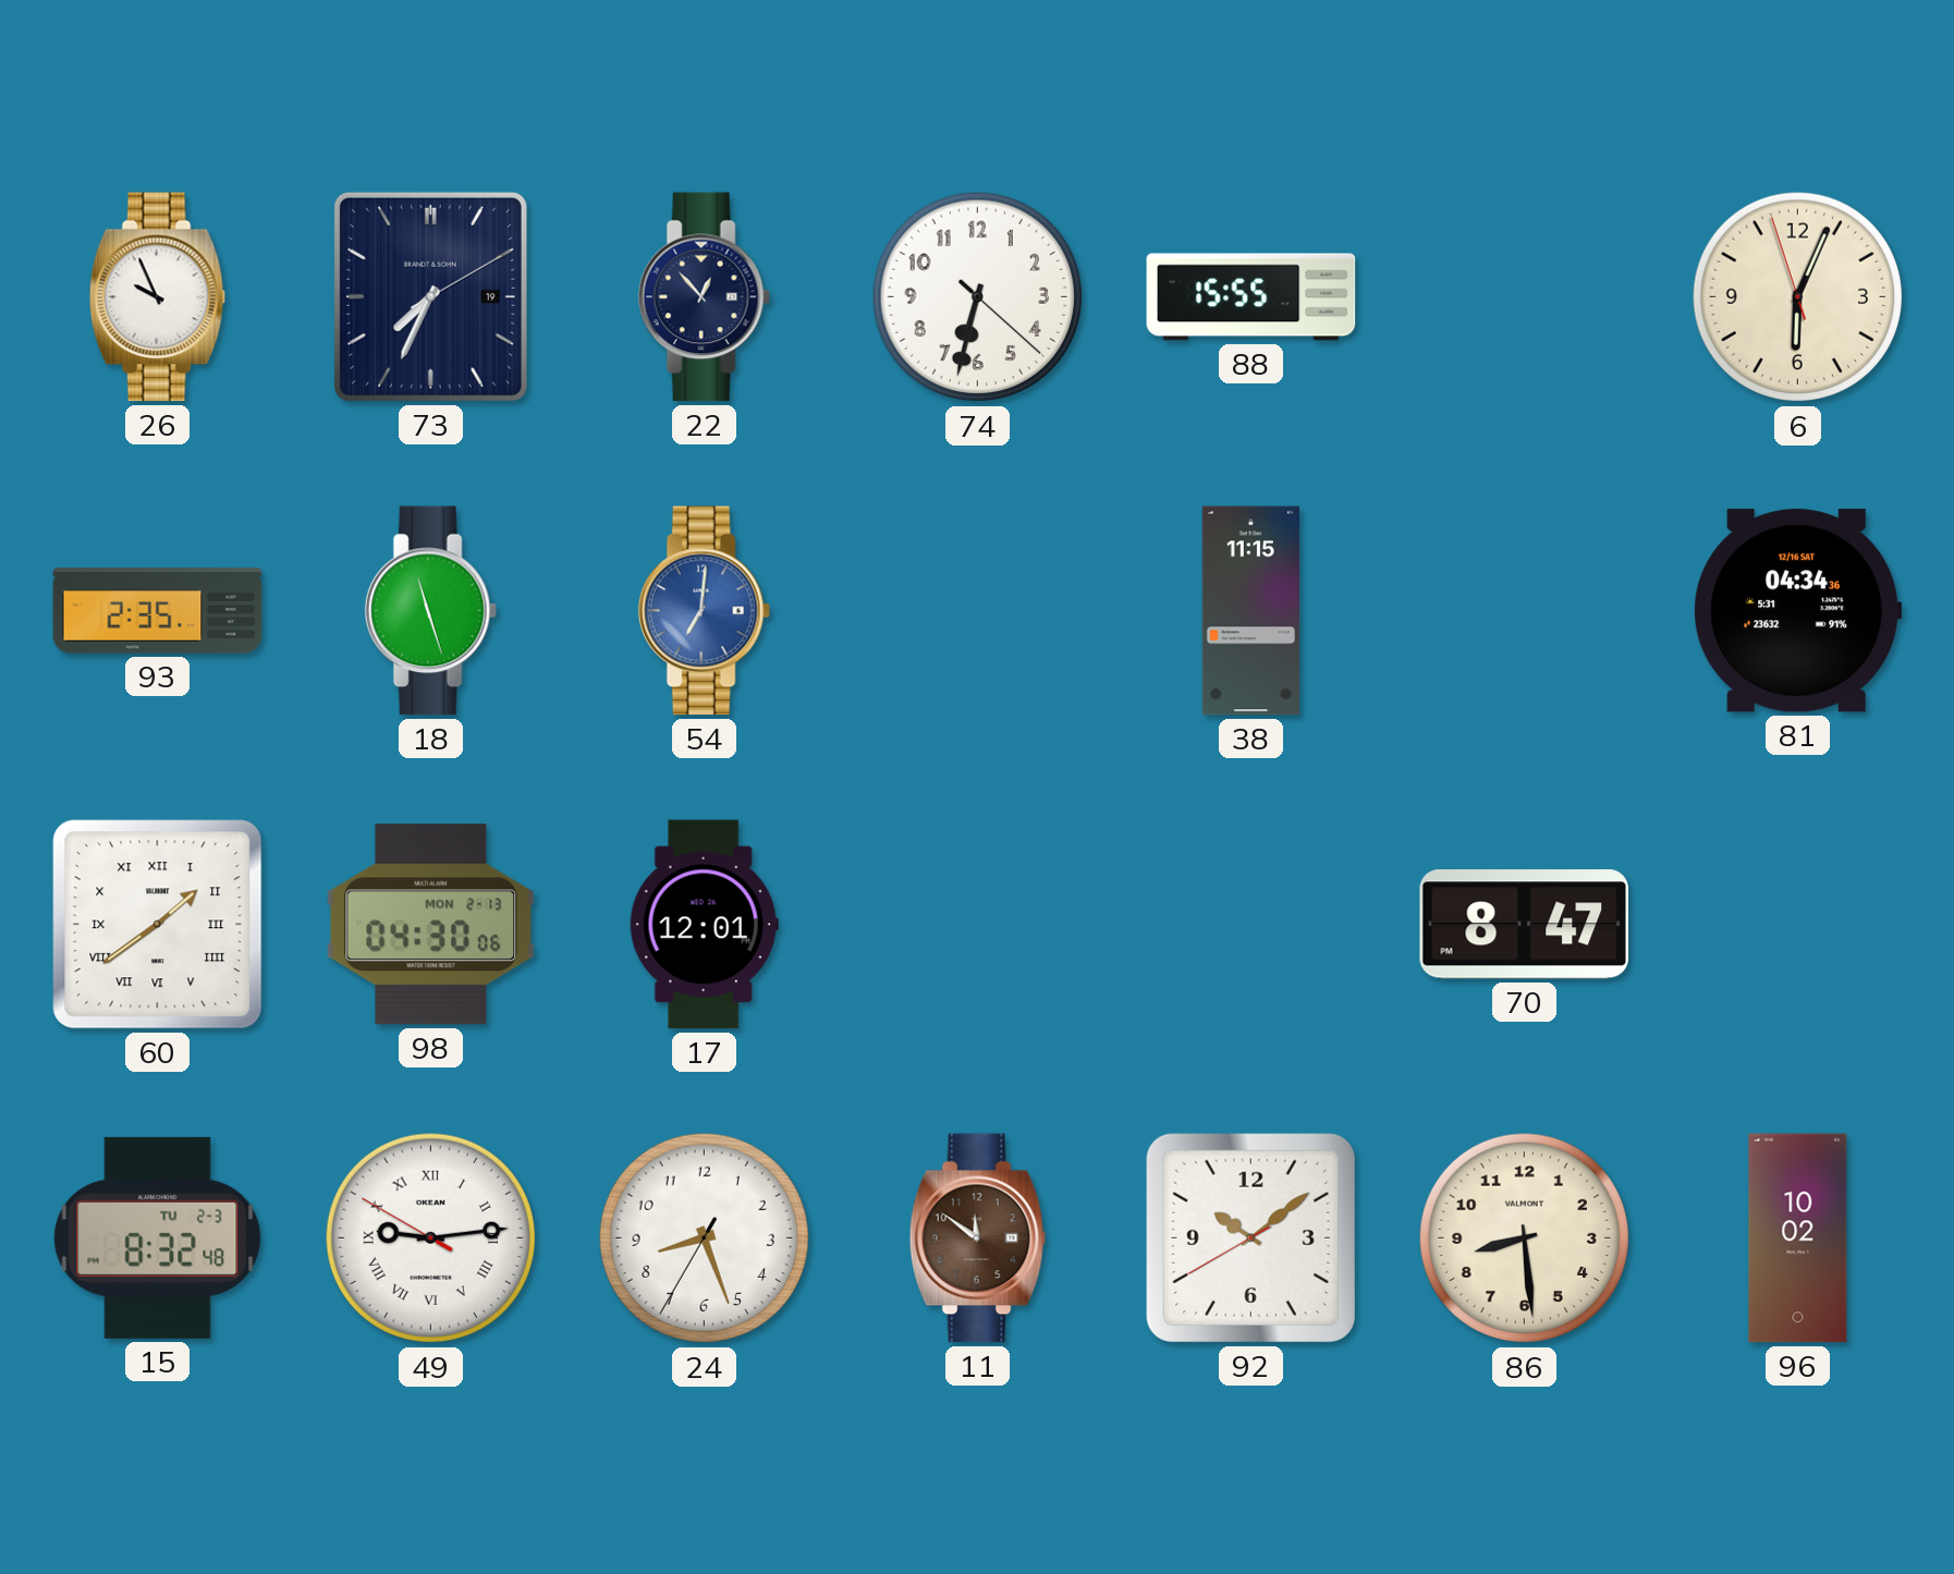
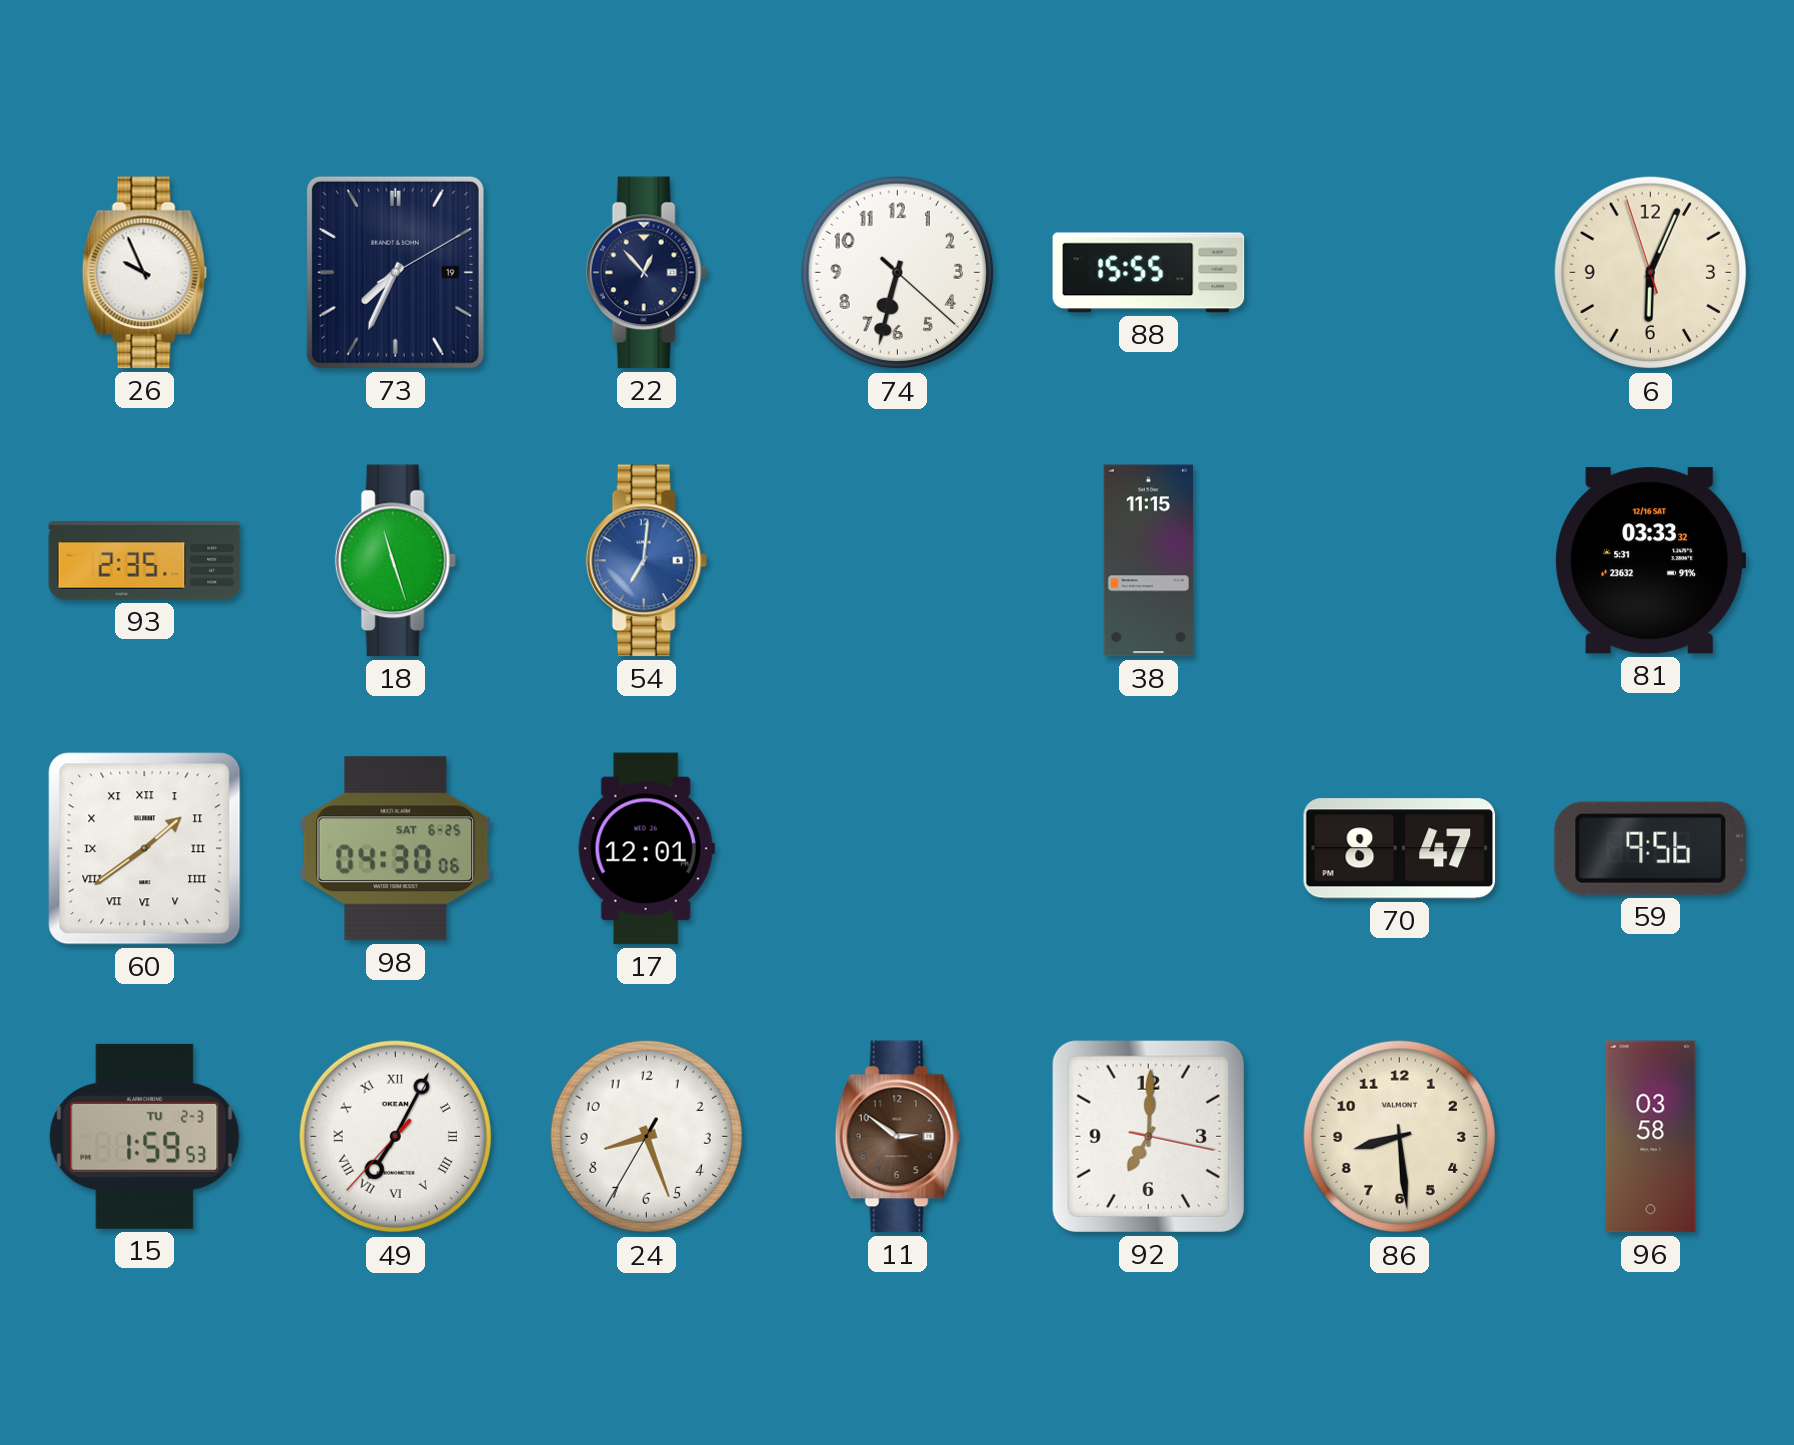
81: 04:34 -> 03:33 (1651, 561)
98 date: MON 2-13 -> SAT 6-25 (396, 849)
59: none -> 9:56 (1650, 848)
15: 8:32 -> 1:59 (145, 1136)
49: 9:13 -> 7:04 (396, 1137)
11: 11:51 -> 2:51 (897, 1137)
92: 10:08 -> 7:00 (1148, 1136)
96: 10:02 -> 03:58 (1651, 1137)
